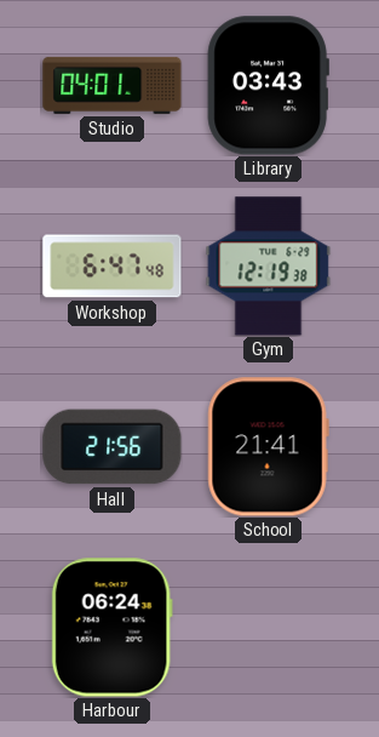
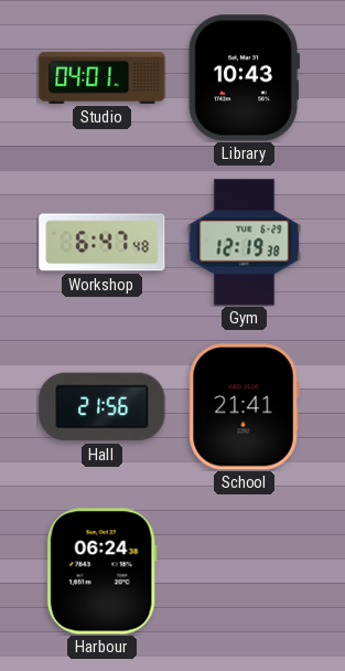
Library: 03:43 -> 10:43 (244, 78)
